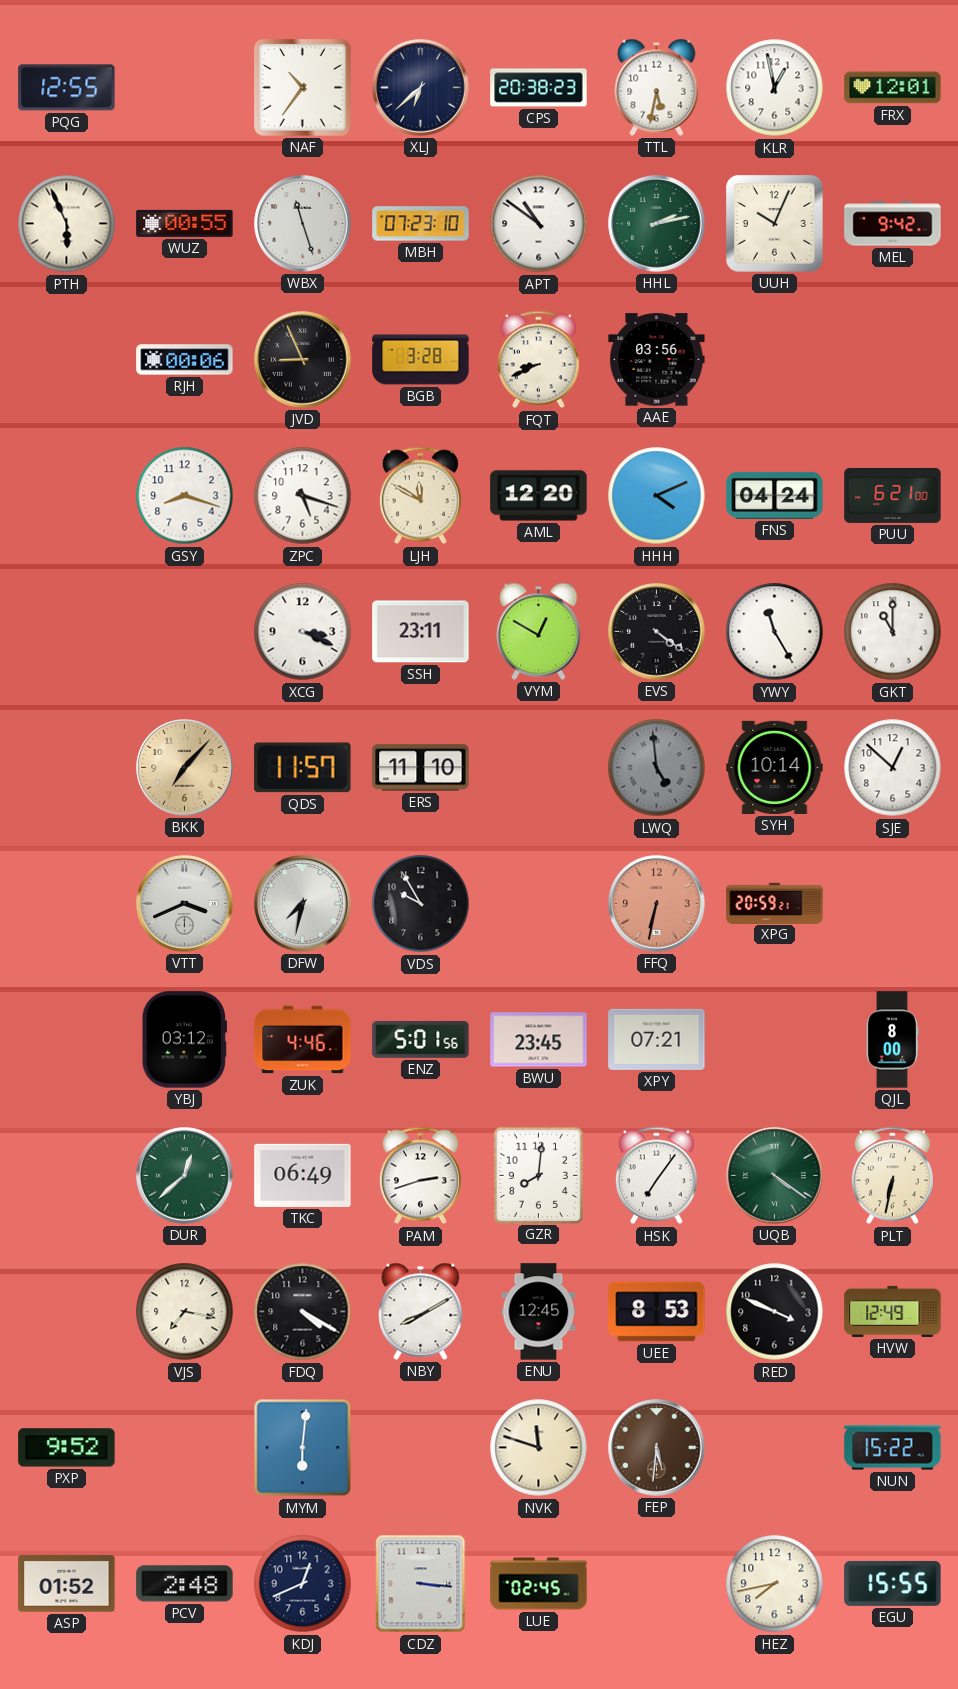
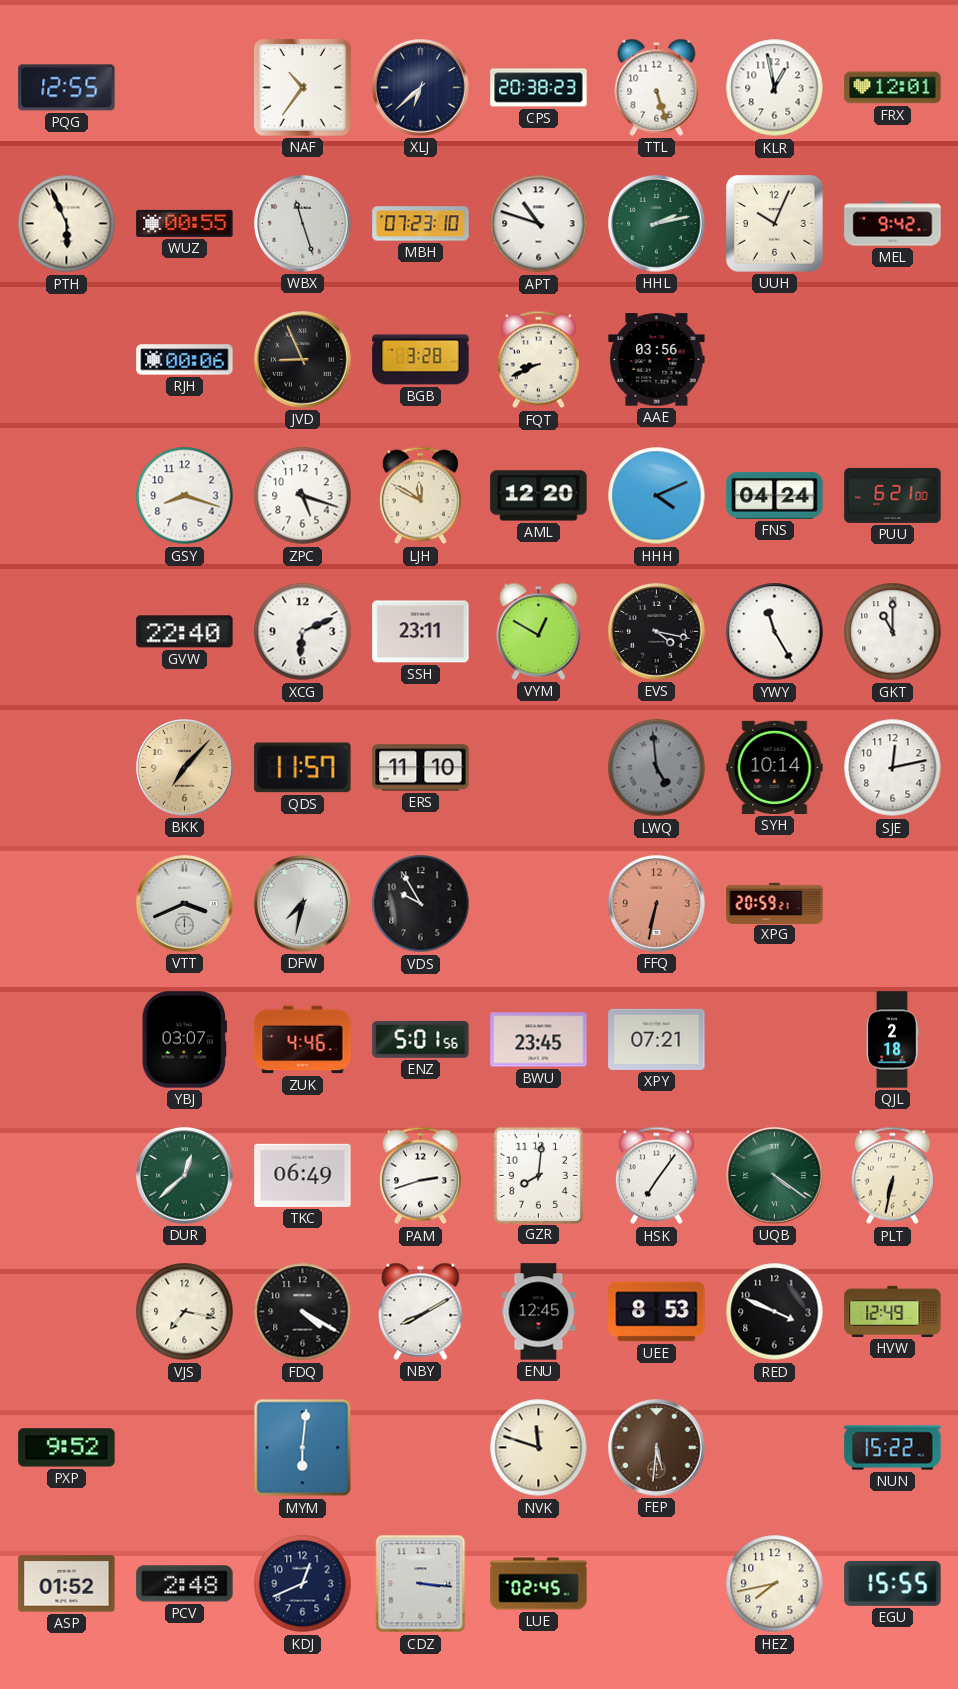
TTL: 5:32 -> 5:27 (657, 87)
APT: 10:51 -> 10:48 (539, 224)
GVW: none -> 22:40 (185, 632)
XCG: 3:19 -> 6:11 (303, 632)
EVS: 4:21 -> 4:17 (657, 632)
SJE: 12:52 -> 12:13 (893, 768)
YBJ: 03:12 -> 03:07 (184, 1040)
QJL: 8:00 -> 2:18 (892, 1040)
